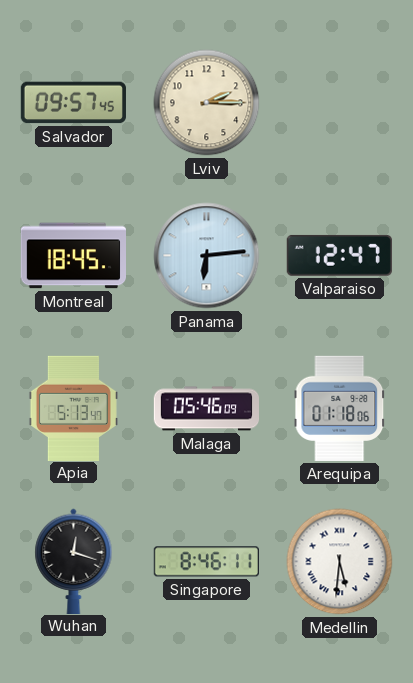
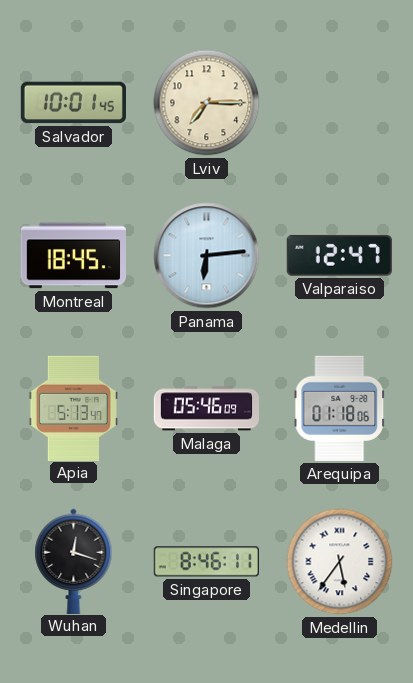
Salvador: 09:57 -> 10:01 (73, 103)
Lviv: 2:15 -> 7:15 (207, 103)
Medellin: 5:31 -> 5:36 (340, 562)
